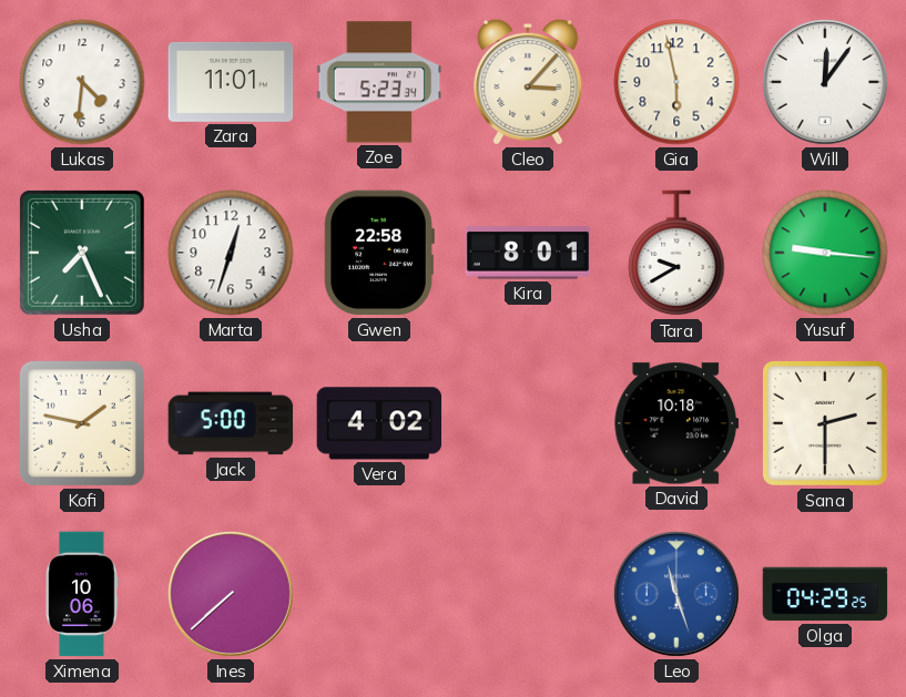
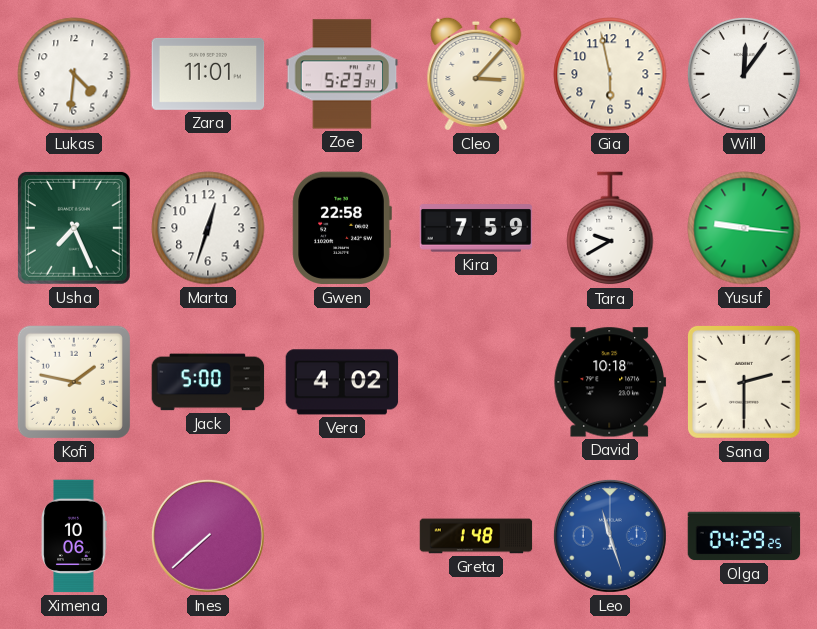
Kira: 8:01 -> 7:59 (476, 228)
Greta: none -> 1:48 (476, 536)
